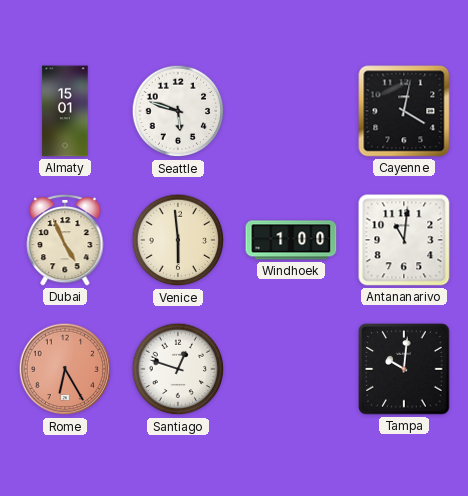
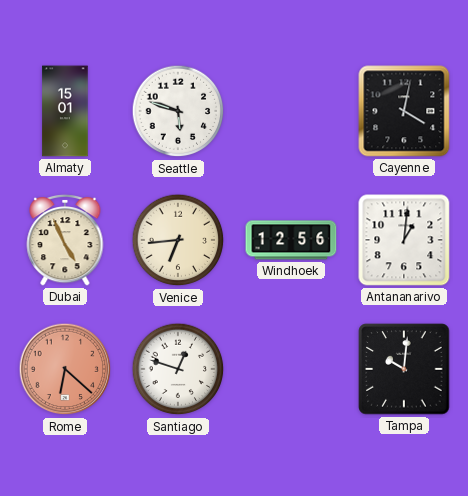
Venice: 5:59 -> 6:44 (178, 240)
Windhoek: 1:00 -> 12:56 (291, 240)
Antananarivo: 11:01 -> 1:01 (404, 240)
Rome: 6:25 -> 6:22 (65, 369)
